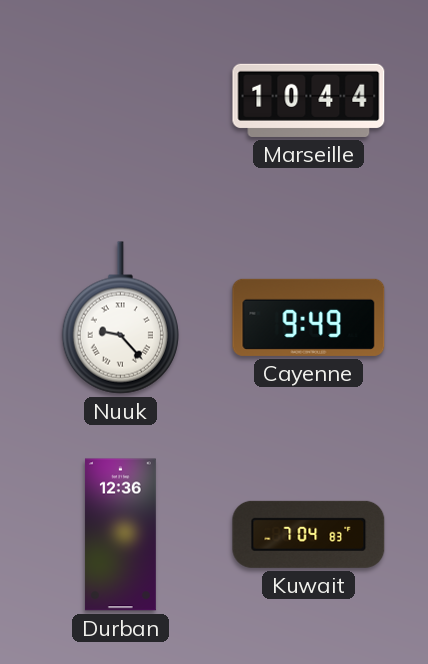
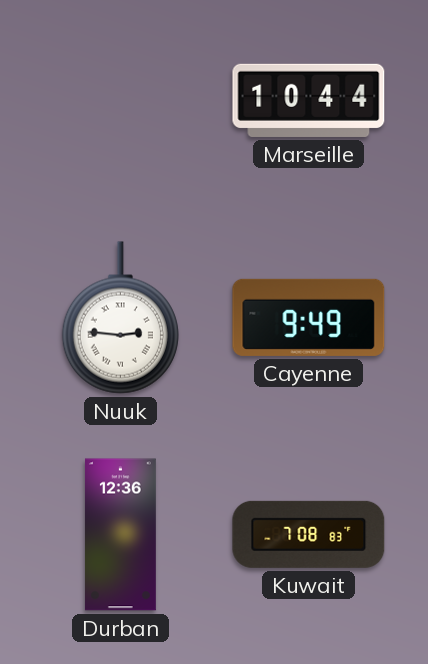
Nuuk: 9:23 -> 2:46 (120, 318)
Kuwait: 7:04 -> 7:08 (309, 534)
